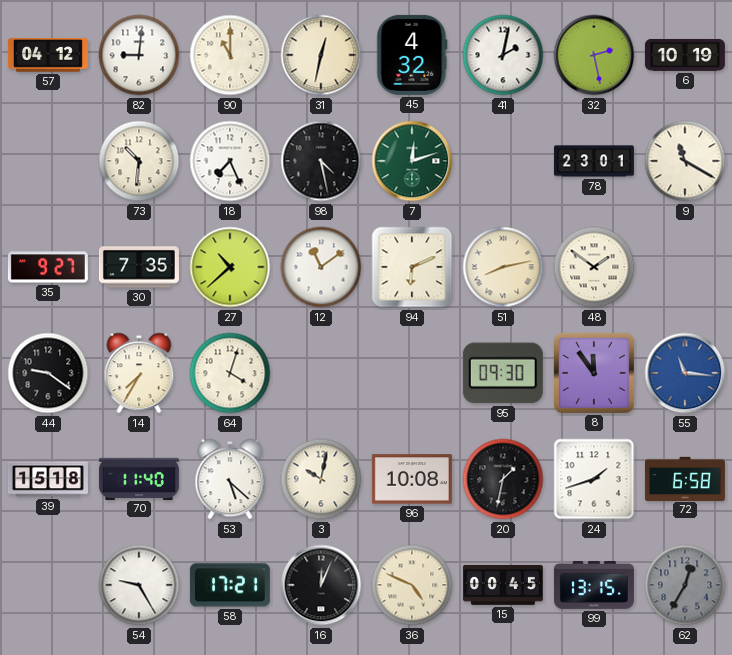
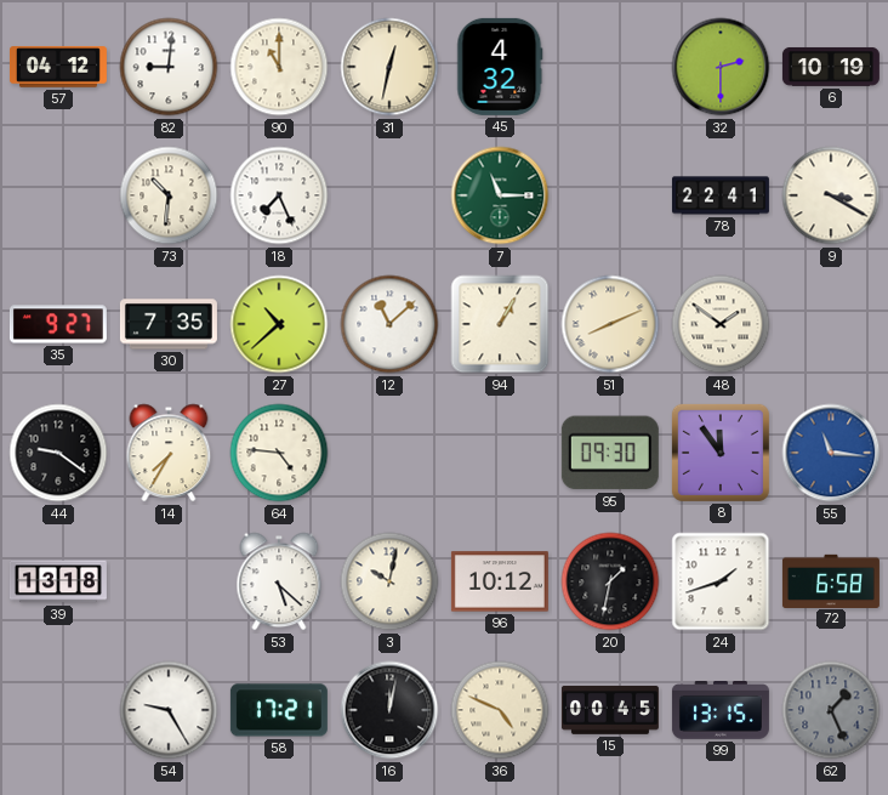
41: 2:02 -> none (503, 55)
32: 2:28 -> 2:30 (721, 67)
98: 4:28 -> none (321, 161)
7: 12:12 -> 11:15 (500, 195)
78: 23:01 -> 22:41 (721, 195)
9: 11:20 -> 3:20 (831, 195)
12: 11:09 -> 11:08 (389, 324)
94: 6:11 -> 1:05 (500, 324)
51: 8:13 -> 8:11 (610, 324)
64: 4:03 -> 4:46 (279, 453)
39: 15:18 -> 13:18 (58, 581)
70: 11:40 -> none (139, 478)
96: 10:08 -> 10:12 (500, 581)
16: 12:04 -> 12:02 (389, 710)
62: 12:35 -> 1:26 (831, 710)
